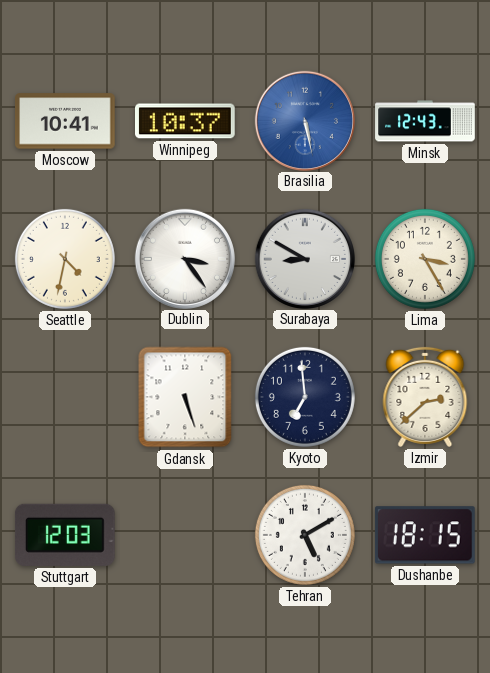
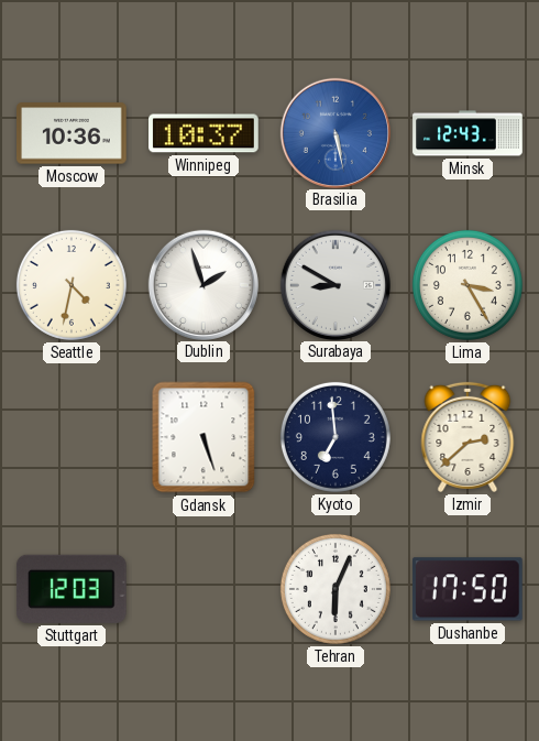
Moscow: 10:41 -> 10:36 (73, 133)
Dublin: 3:24 -> 1:57 (202, 284)
Tehran: 5:10 -> 6:04 (335, 589)
Dushanbe: 18:15 -> 17:50 (468, 589)
